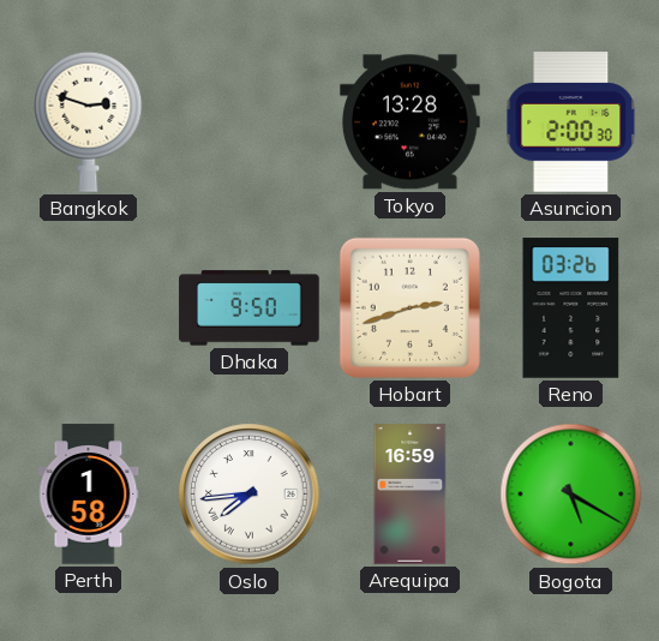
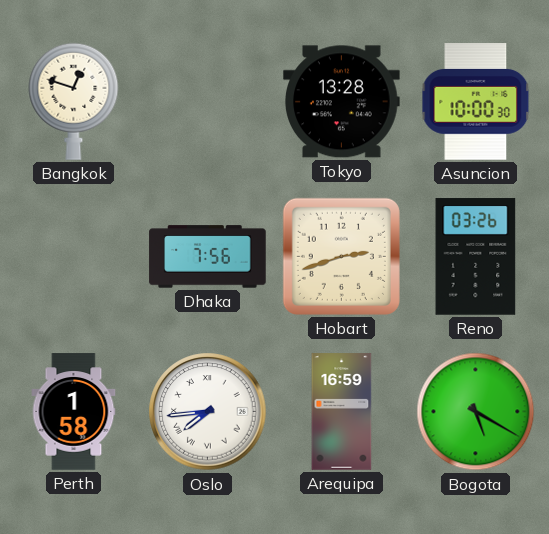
Bangkok: 2:48 -> 12:48 (74, 101)
Asuncion: 2:00 -> 10:00 (476, 102)
Dhaka: 9:50 -> 7:56 (208, 257)
